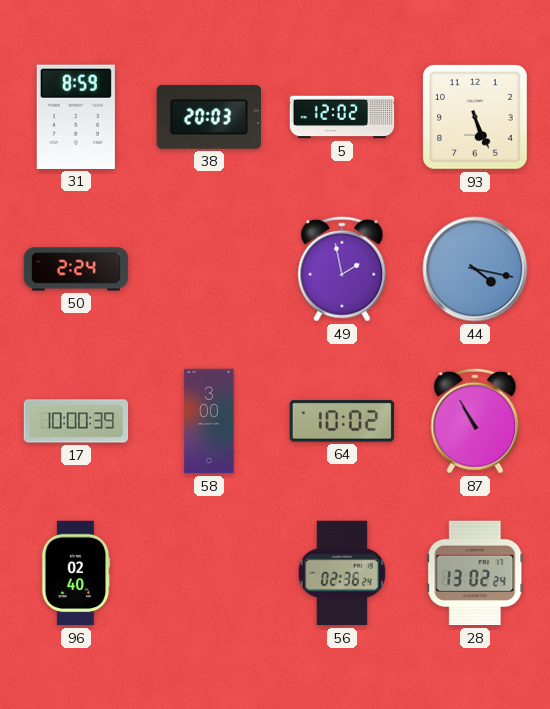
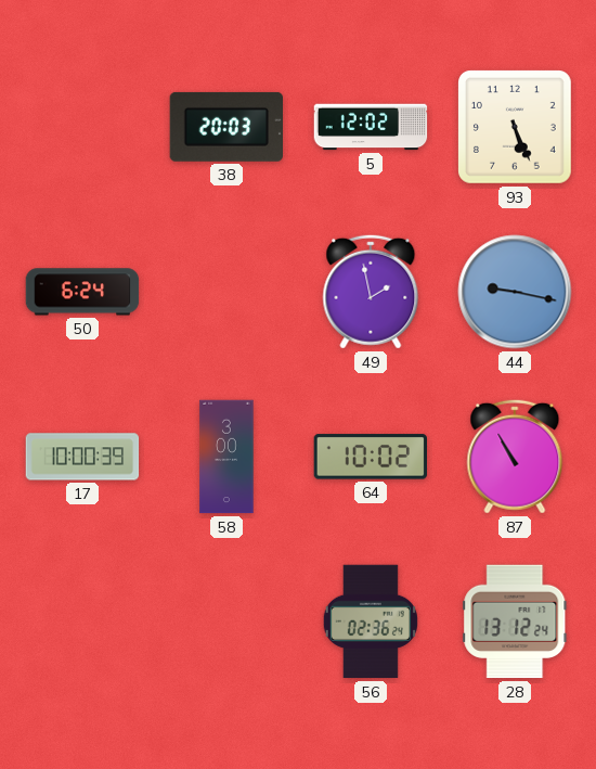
31: 8:59 -> none (76, 117)
50: 2:24 -> 6:24 (82, 292)
44: 4:17 -> 9:17 (515, 292)
96: 02:40 -> none (76, 573)
28: 13:02 -> 13:12 (515, 621)
